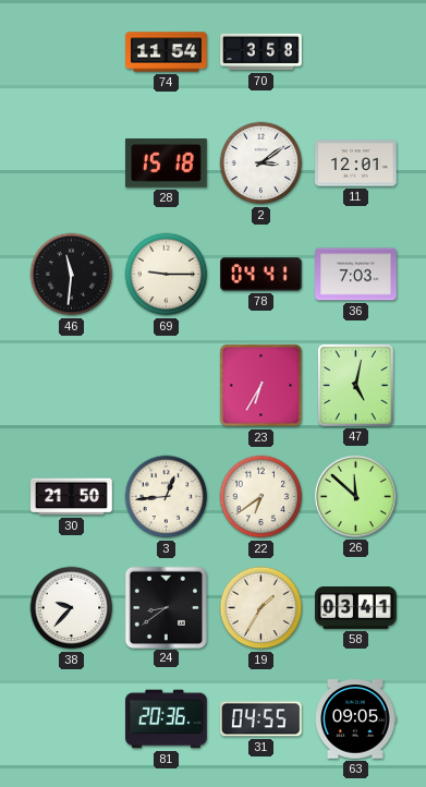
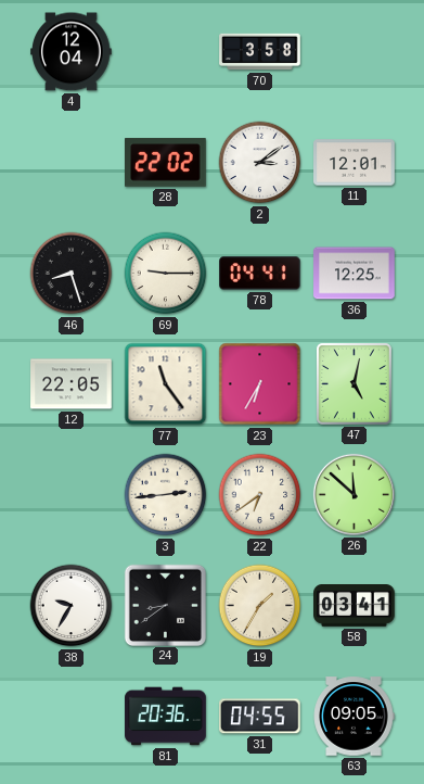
4: none -> 12:04 (72, 52)
74: 11:54 -> none (167, 52)
28: 15:18 -> 22:02 (166, 163)
46: 11:31 -> 8:27 (72, 274)
36: 7:03 -> 12:25 (355, 274)
12: none -> 22:05 (72, 384)
77: none -> 11:24 (166, 384)
30: 21:50 -> none (72, 497)
3: 12:44 -> 2:44 (166, 495)
38: 9:37 -> 9:35 (72, 606)
